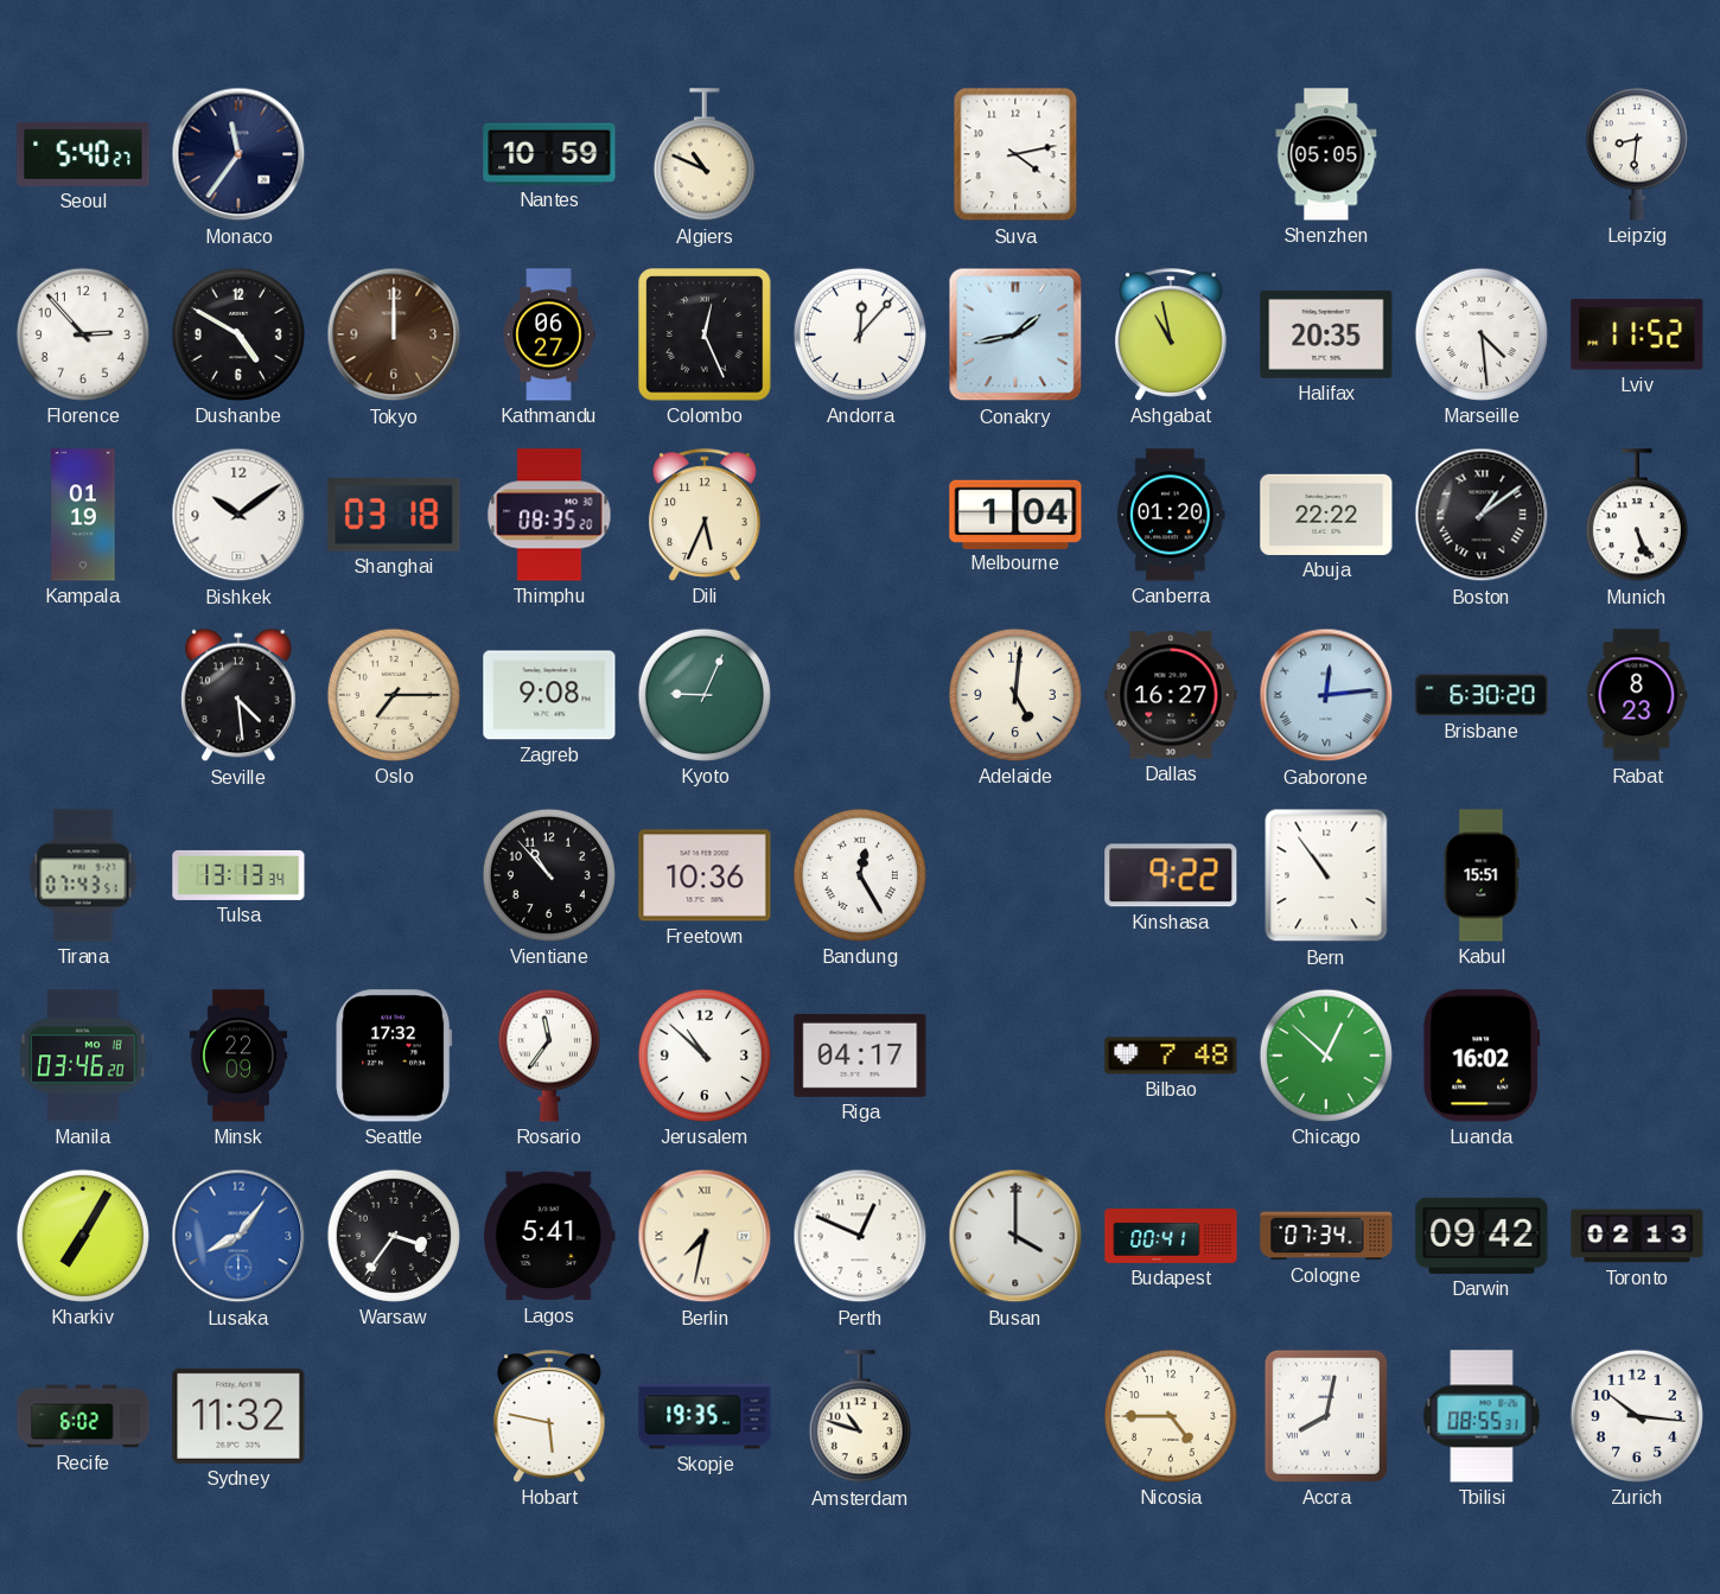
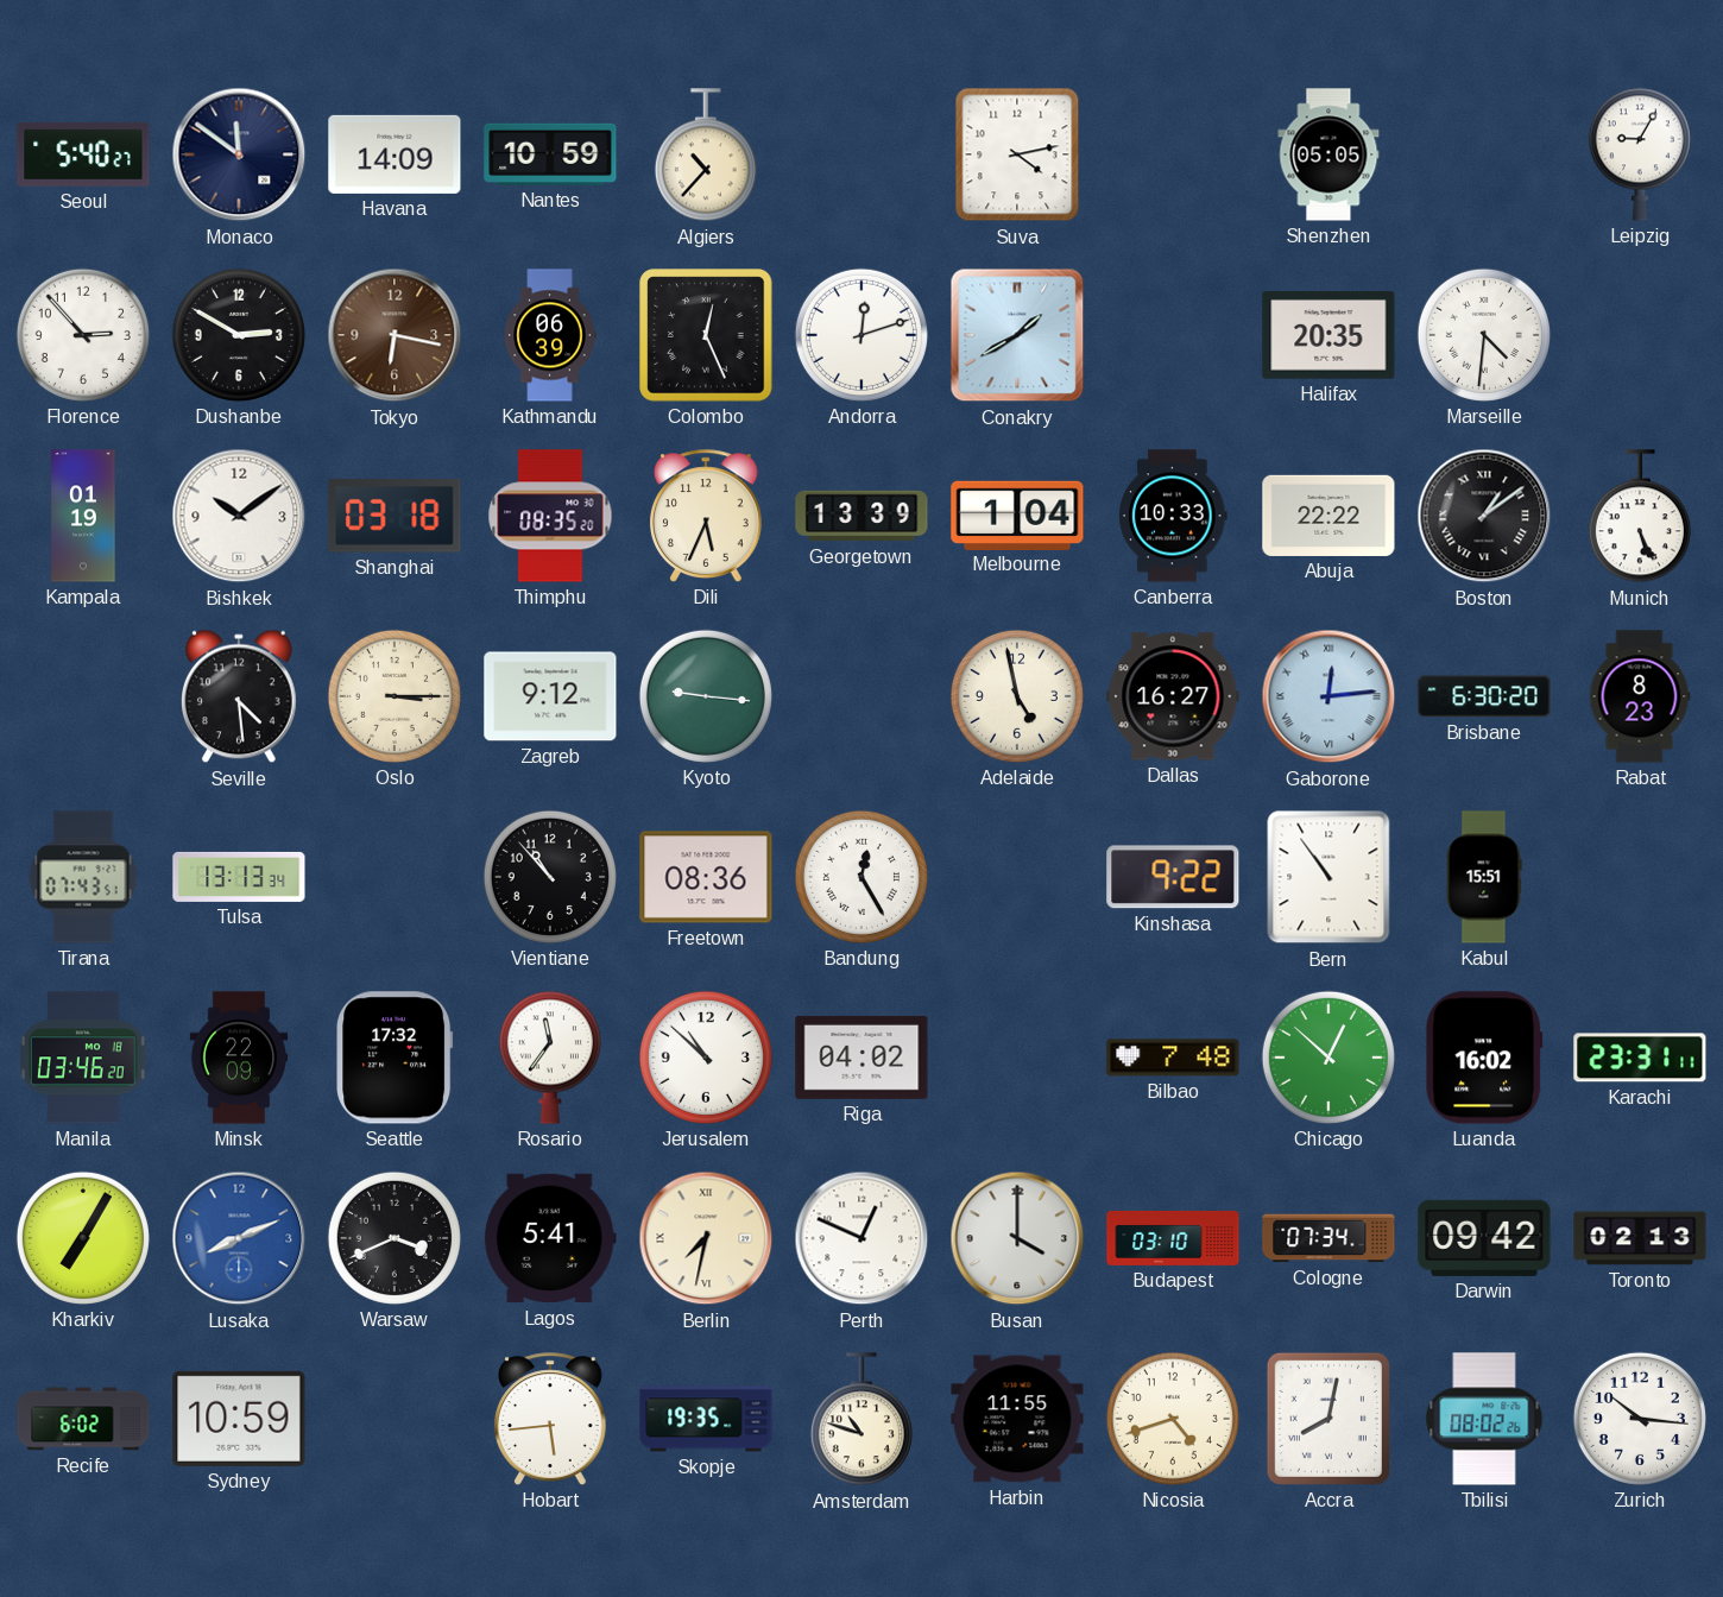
Monaco: 11:36 -> 11:51 (239, 154)
Havana: none -> 14:09 (395, 154)
Algiers: 10:49 -> 10:37 (706, 156)
Leipzig: 8:31 -> 9:05 (1640, 154)
Dushanbe: 4:50 -> 2:50 (239, 335)
Tokyo: 12:00 -> 6:17 (395, 335)
Kathmandu: 06:27 -> 06:39 (550, 335)
Andorra: 12:07 -> 12:12 (861, 335)
Conakry: 1:43 -> 1:40 (1017, 335)
Ashgabat: 10:58 -> none (1172, 334)
Marseille: 4:29 -> 4:31 (1484, 335)
Lviv: 11:52 -> none (1637, 334)
Georgetown: none -> 13:39 (861, 516)
Canberra: 01:20 -> 10:33 (1173, 516)
Oslo: 7:15 -> 3:15 (395, 696)
Zagreb: 9:08 -> 9:12 (550, 696)
Kyoto: 9:04 -> 9:16 (706, 696)
Adelaide: 5:01 -> 4:58 (1017, 696)
Freetown: 10:36 -> 08:36 (706, 877)
Riga: 04:17 -> 04:02 (861, 1058)
Karachi: none -> 23:31 (1640, 1058)
Lusaka: 8:06 -> 8:11 (239, 1238)
Warsaw: 3:36 -> 3:41 (395, 1238)
Budapest: 00:41 -> 03:10 (1173, 1238)
Sydney: 11:32 -> 10:59 (239, 1419)
Hobart: 5:47 -> 5:44 (551, 1419)
Harbin: none -> 11:55 (1017, 1419)
Nicosia: 4:45 -> 4:42 (1173, 1419)
Tbilisi: 08:55 -> 08:02 (1484, 1419)
